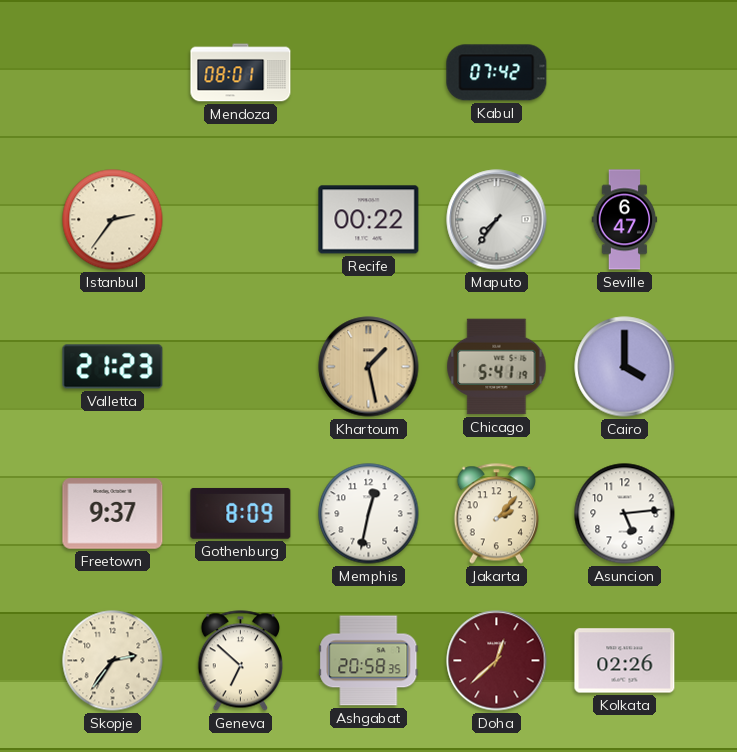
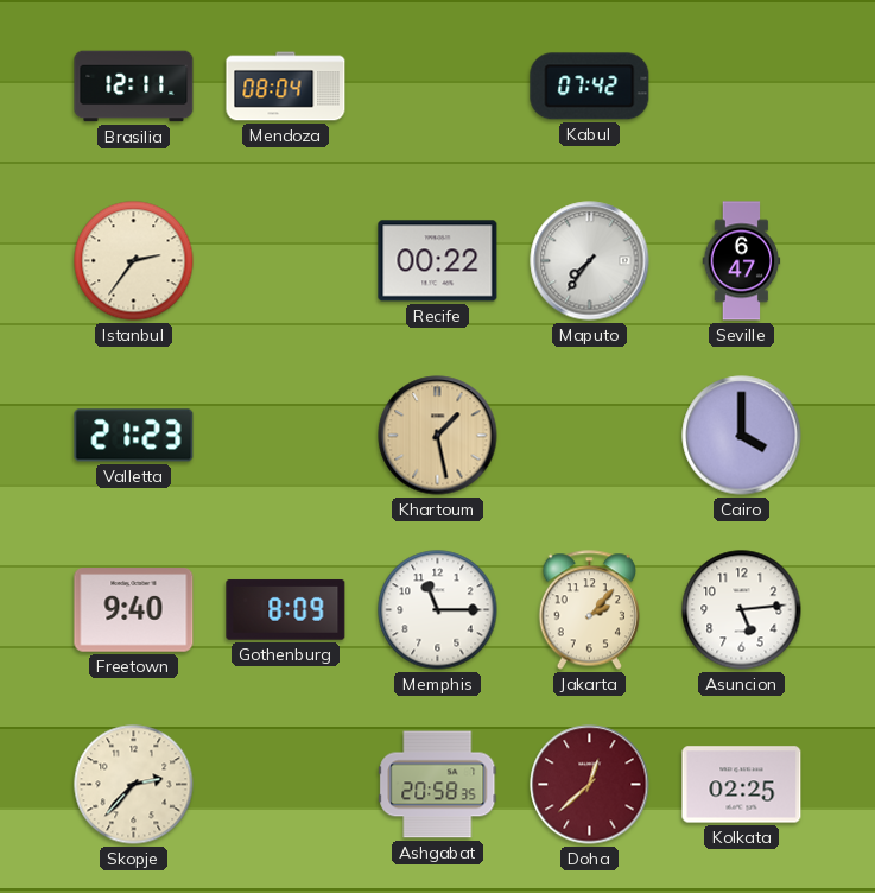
Brasilia: none -> 12:11 (134, 87)
Mendoza: 08:01 -> 08:04 (286, 87)
Chicago: 5:41 -> none (497, 367)
Freetown: 9:37 -> 9:40 (134, 610)
Memphis: 12:32 -> 11:15 (438, 610)
Skopje: 2:36 -> 2:37 (134, 785)
Geneva: 6:52 -> none (240, 661)
Kolkata: 02:26 -> 02:25 (742, 785)
